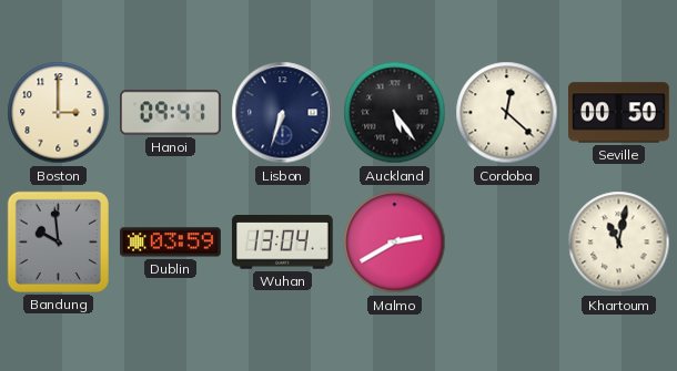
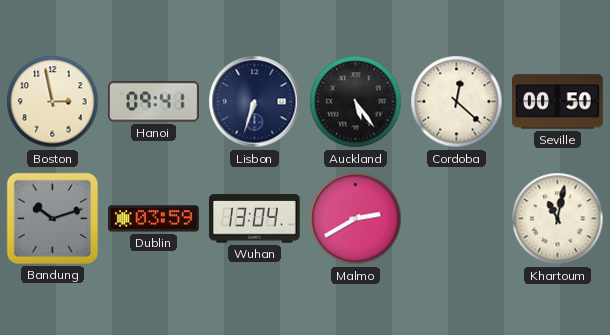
Boston: 3:00 -> 2:58 (53, 102)
Bandung: 9:59 -> 10:12 (52, 218)
